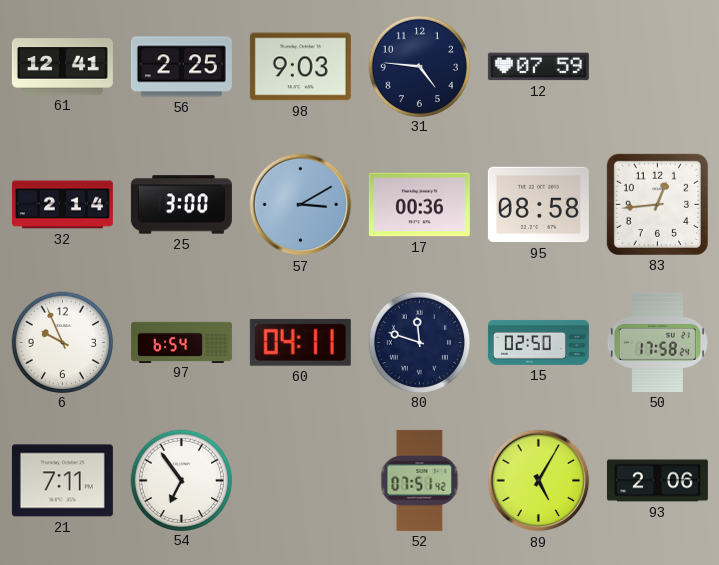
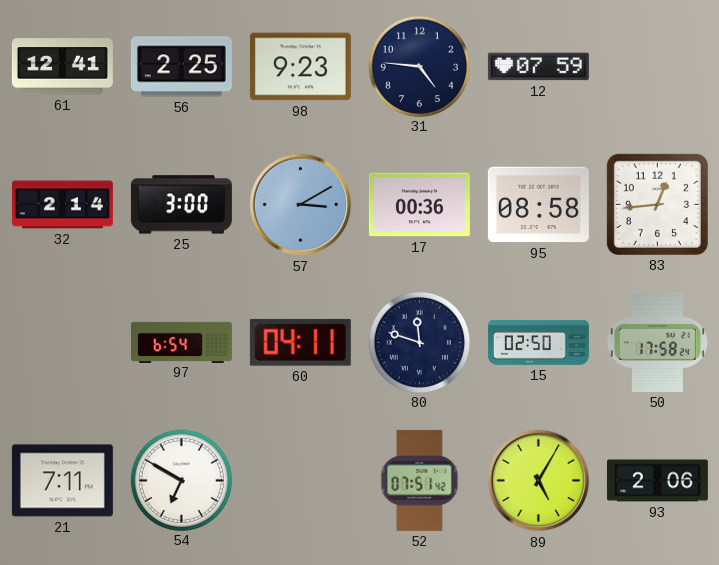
98: 9:03 -> 9:23 (300, 67)
6: 9:56 -> none (62, 342)
54: 6:54 -> 6:50 (181, 480)
